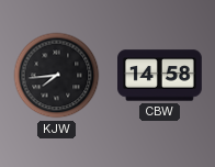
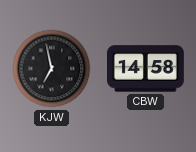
KJW: 7:44 -> 6:58 (52, 69)
